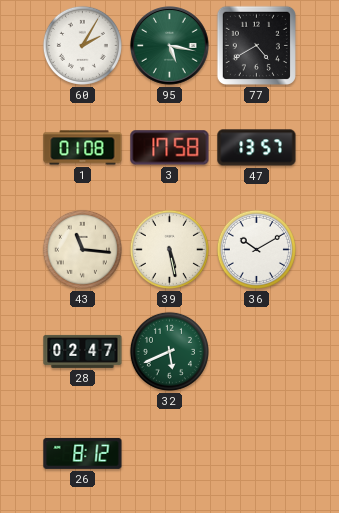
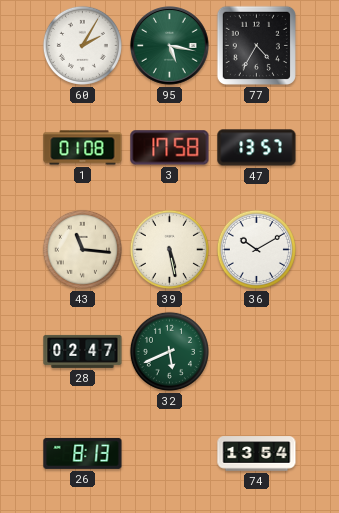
77: 4:40 -> 4:35 (256, 45)
26: 8:12 -> 8:13 (83, 453)
74: none -> 13:54 (257, 454)
